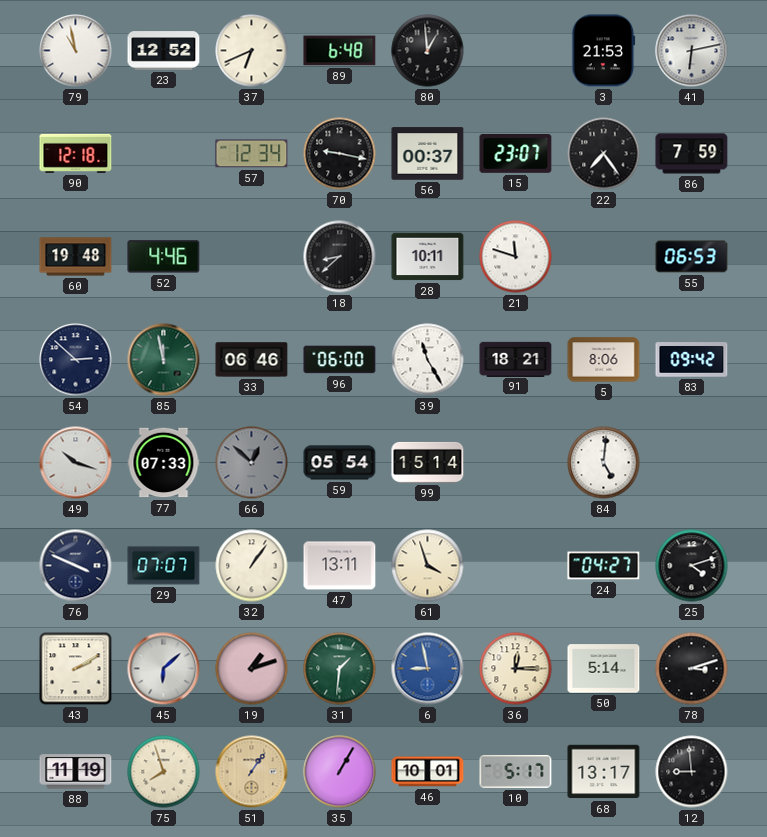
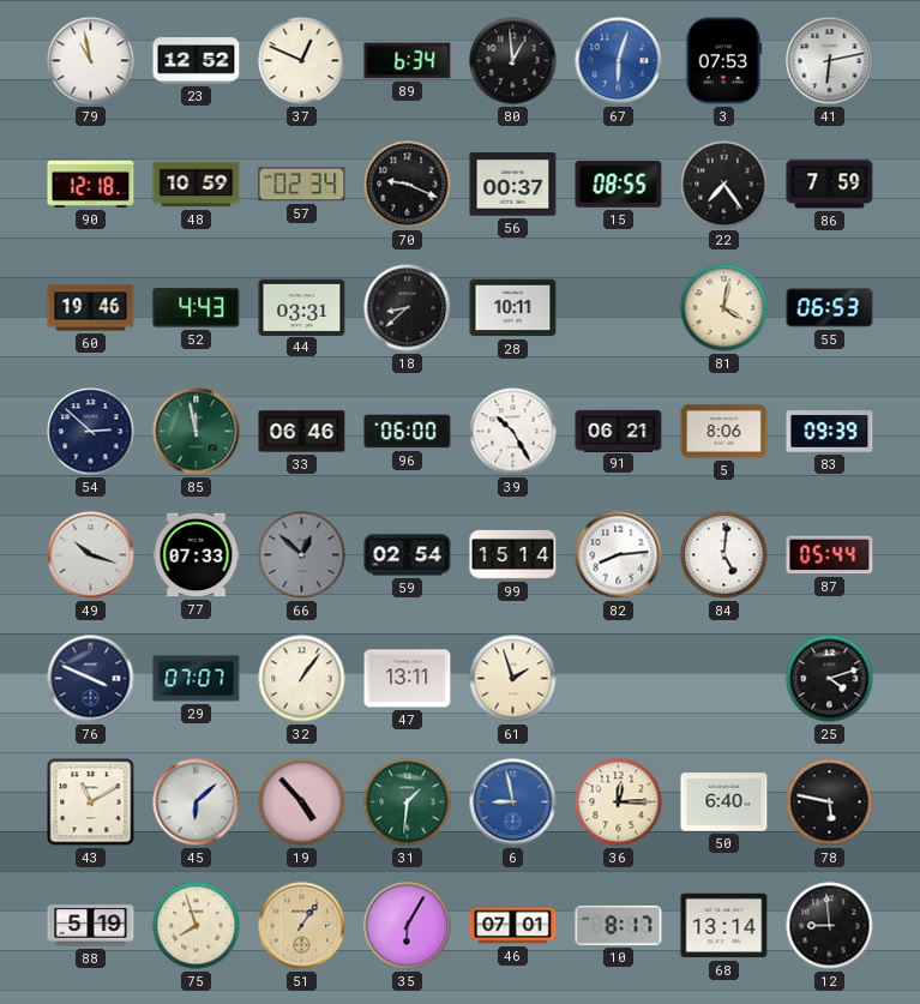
37: 6:41 -> 12:49 (302, 61)
89: 6:48 -> 6:34 (408, 61)
67: none -> 6:03 (619, 61)
3: 21:53 -> 07:53 (724, 61)
48: none -> 10:59 (197, 185)
57: 12:34 -> 02:34 (302, 185)
70: 9:17 -> 9:19 (408, 185)
15: 23:07 -> 08:55 (619, 185)
60: 19:48 -> 19:46 (91, 308)
52: 4:46 -> 4:43 (197, 308)
44: none -> 03:31 (302, 307)
21: 11:48 -> none (516, 257)
81: none -> 4:02 (724, 308)
39: 11:25 -> 10:25 (513, 432)
91: 18:21 -> 06:21 (619, 431)
83: 09:42 -> 09:39 (830, 432)
59: 05:54 -> 02:54 (408, 555)
82: none -> 8:14 (619, 555)
87: none -> 05:44 (830, 555)
61: 3:57 -> 1:57 (513, 679)
24: 04:27 -> none (604, 566)
43: 2:10 -> 11:10 (91, 802)
19: 1:12 -> 4:53 (302, 802)
50: 5:14 -> 6:40 (724, 802)
78: 3:12 -> 5:47 (830, 802)
88: 11:19 -> 5:19 (91, 926)
35: 1:05 -> 6:05 (408, 926)
46: 10:01 -> 07:01 (513, 926)
10: 5:17 -> 8:17 (619, 925)
68: 13:17 -> 13:14 (724, 926)
